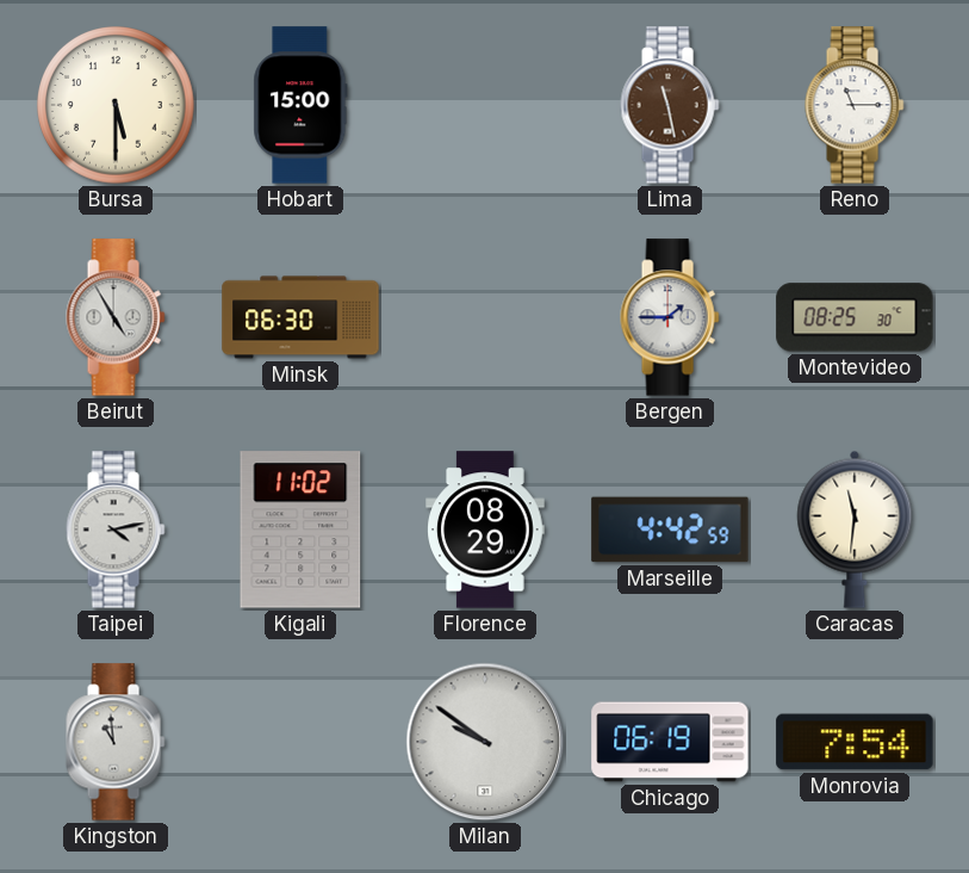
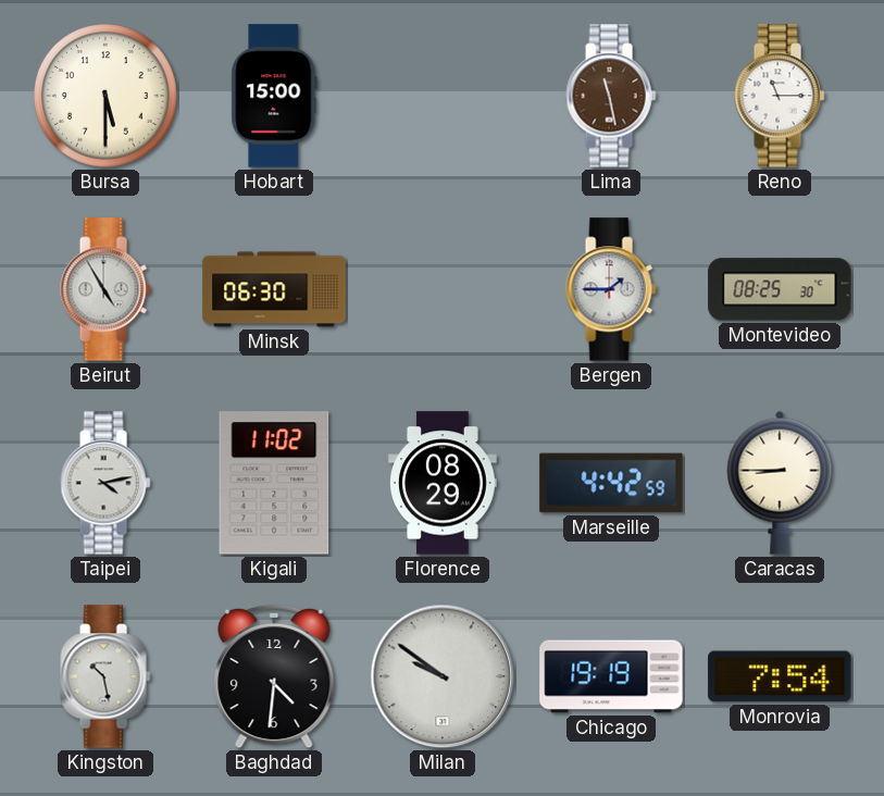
Caracas: 11:31 -> 8:45 (780, 483)
Kingston: 10:59 -> 10:28 (105, 676)
Baghdad: none -> 4:31 (274, 676)
Chicago: 06:19 -> 19:19 (611, 676)
